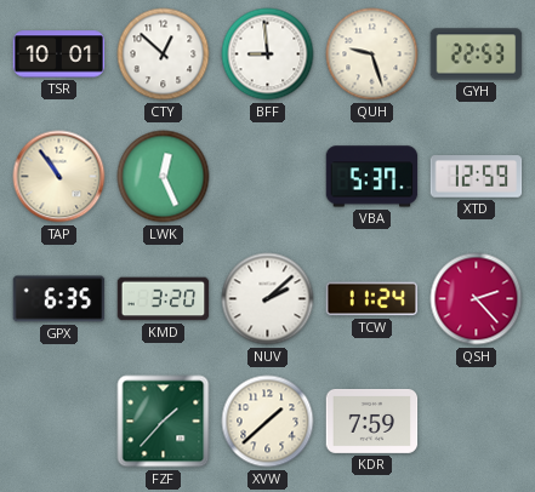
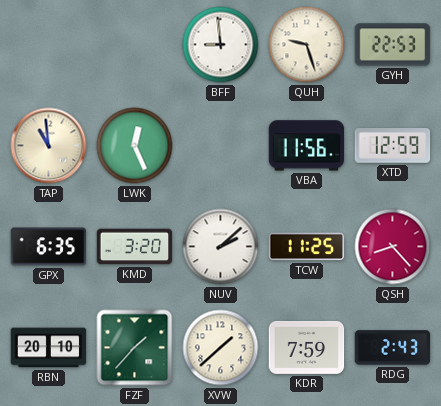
TSR: 10:01 -> none (59, 55)
CTY: 12:52 -> none (164, 55)
TAP: 10:54 -> 10:59 (49, 146)
VBA: 5:37 -> 11:56 (307, 146)
TCW: 11:24 -> 11:25 (307, 247)
QSH: 2:23 -> 8:23 (393, 247)
RBN: none -> 20:10 (49, 348)
RDG: none -> 2:43 (393, 348)
